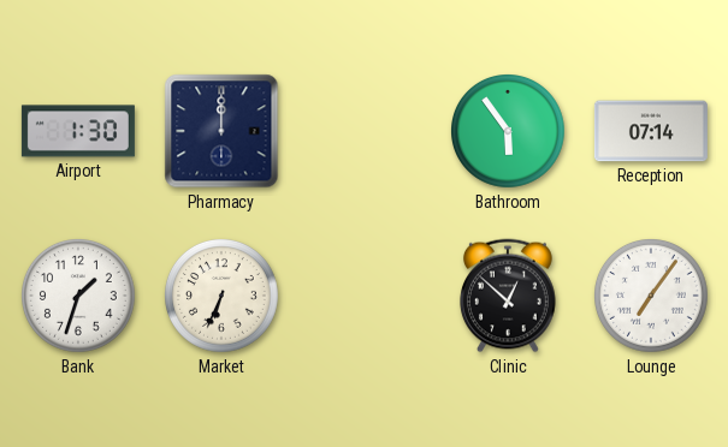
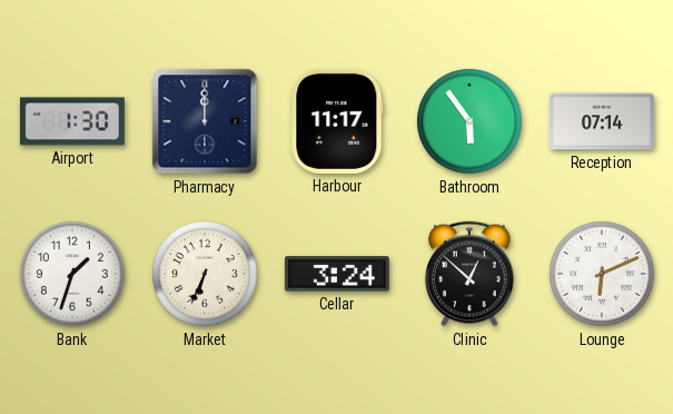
Harbour: none -> 11:17 (337, 121)
Cellar: none -> 3:24 (337, 274)
Lounge: 7:06 -> 6:11 (603, 275)
